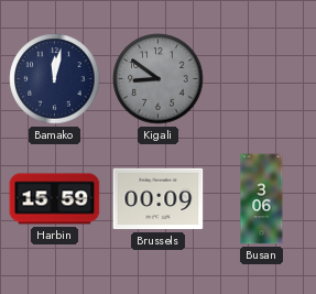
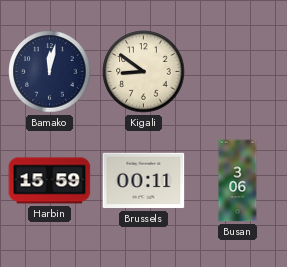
Kigali dial: grey -> cream (144, 72)
Brussels: 00:09 -> 00:11 (144, 181)
